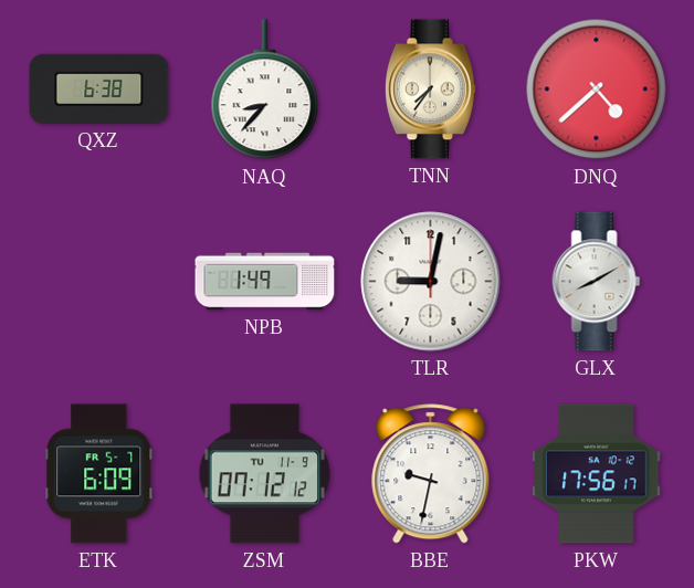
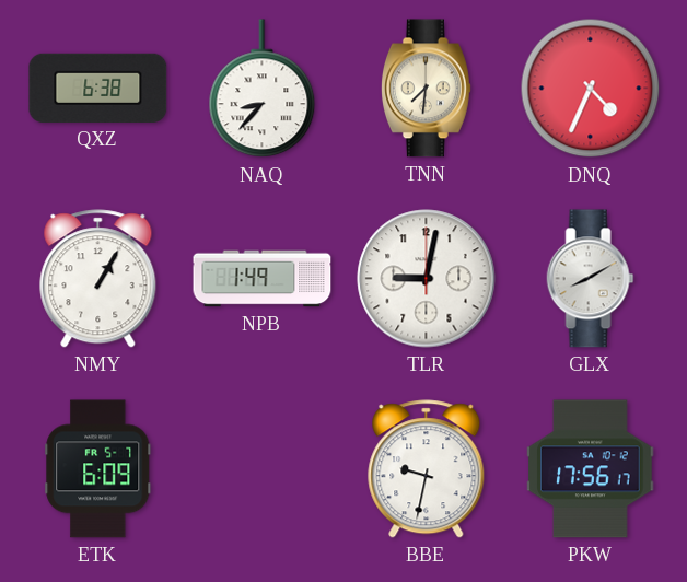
TNN: 7:36 -> 7:31 (426, 89)
DNQ: 4:38 -> 4:34 (591, 89)
NMY: none -> 1:05 (98, 279)
ZSM: 07:12 -> none (264, 474)
